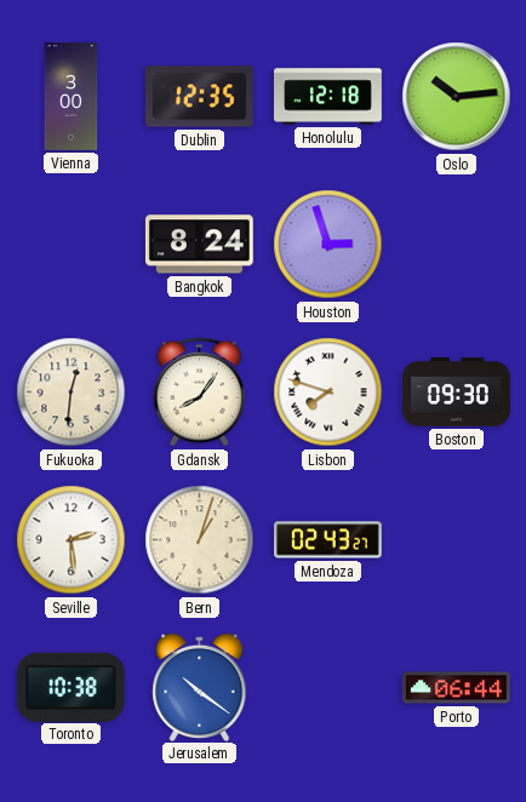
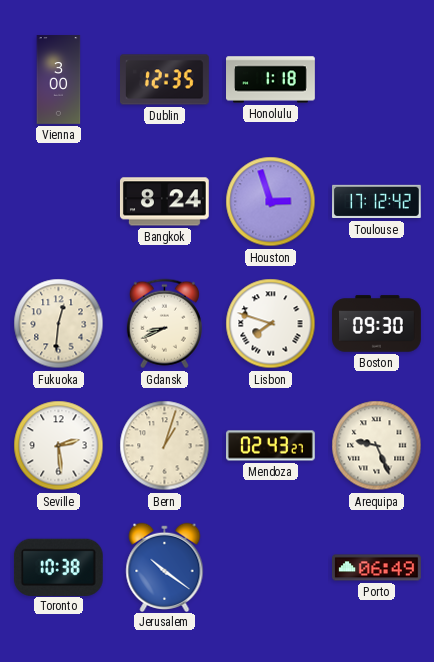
Honolulu: 12:18 -> 1:18 (271, 80)
Oslo: 10:14 -> none (457, 97)
Toulouse: none -> 17:12 (377, 202)
Gdansk: 8:06 -> 8:41 (164, 324)
Arequipa: none -> 9:26 (377, 446)
Porto: 06:44 -> 06:49 (377, 568)
